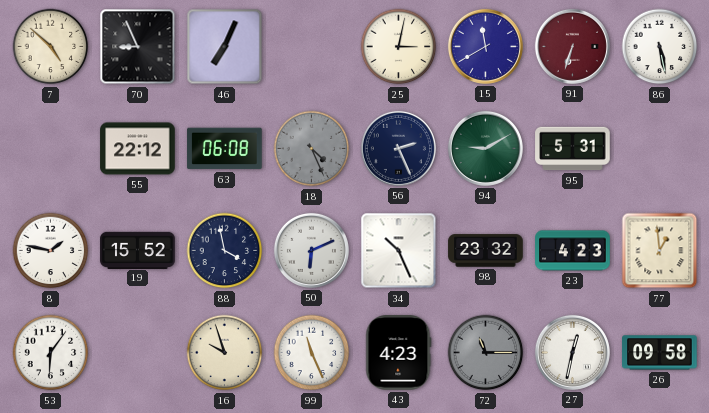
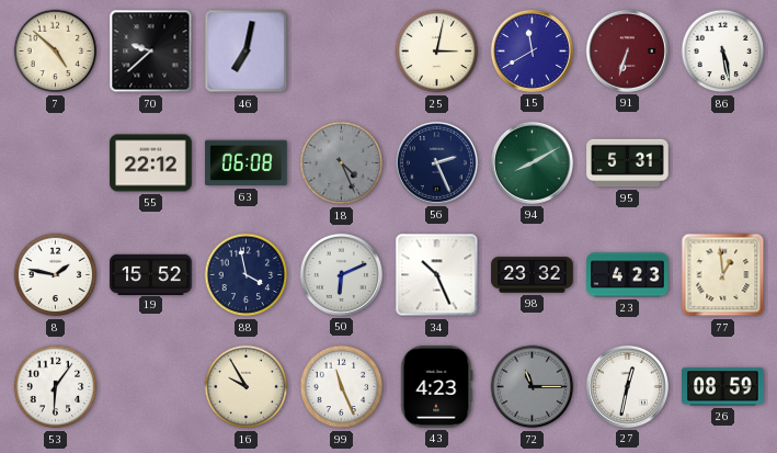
70: 8:56 -> 9:38 (151, 52)
46: 7:04 -> 7:02 (247, 52)
94: 9:10 -> 8:10 (532, 162)
16: 9:57 -> 9:55 (247, 387)
26: 09:58 -> 08:59 (723, 387)
